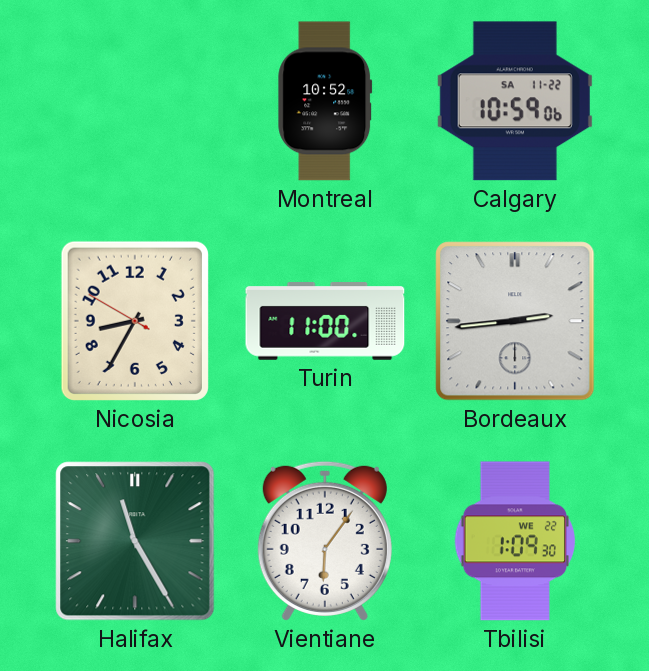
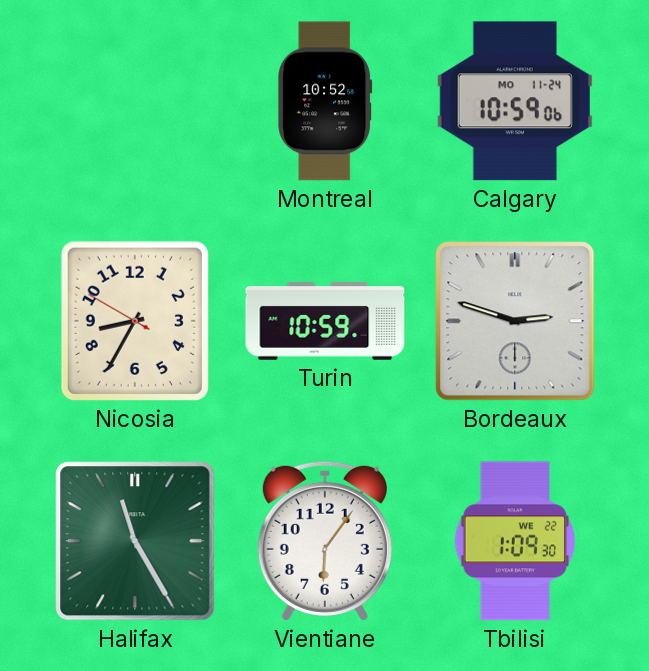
Calgary date: SA 11-22 -> MO 11-24 (515, 101)
Turin: 11:00 -> 10:59 (325, 321)
Bordeaux: 2:44 -> 2:48 (515, 321)
